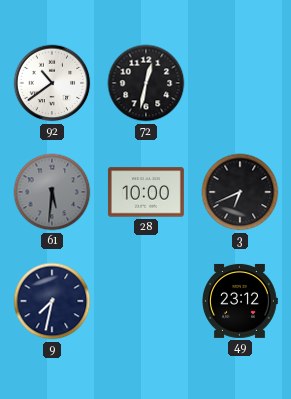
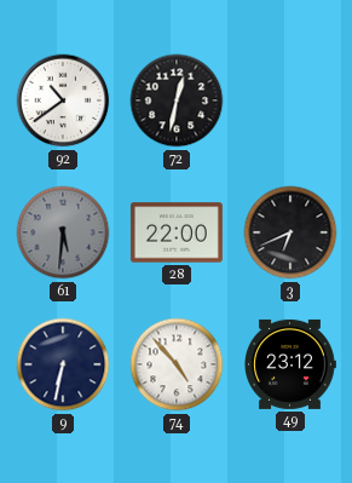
28: 10:00 -> 22:00 (177, 232)
9: 7:32 -> 6:32 (63, 364)
74: none -> 4:53 (177, 364)
